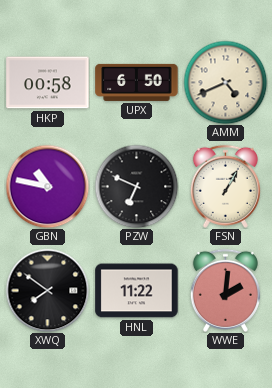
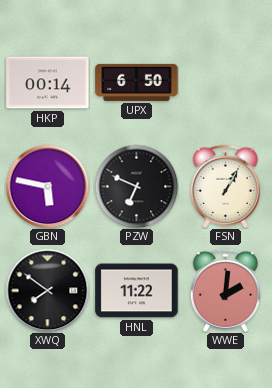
HKP: 00:58 -> 00:14 (48, 83)
AMM: 4:41 -> none (225, 82)
GBN: 10:47 -> 5:47 (47, 186)
